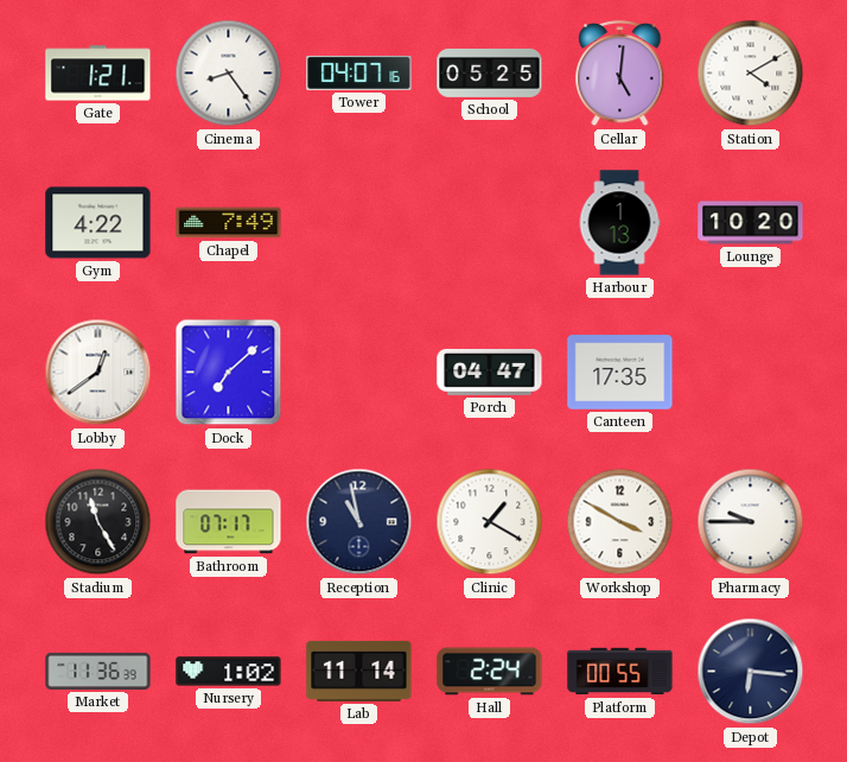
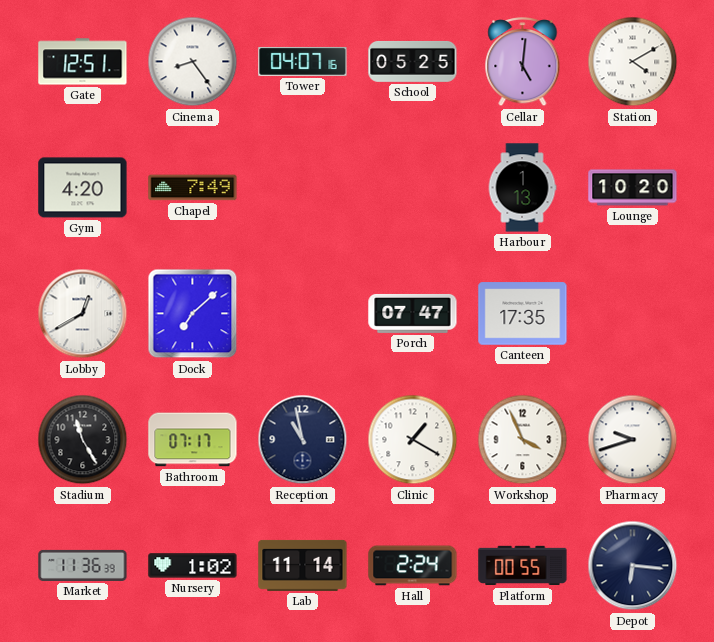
Gate: 1:21 -> 12:51 (83, 62)
Gym: 4:22 -> 4:20 (83, 188)
Lobby: 12:39 -> 12:40 (83, 314)
Porch: 04:47 -> 07:47 (413, 314)
Workshop: 3:50 -> 3:56 (523, 440)
Pharmacy: 9:45 -> 9:42 (633, 440)
